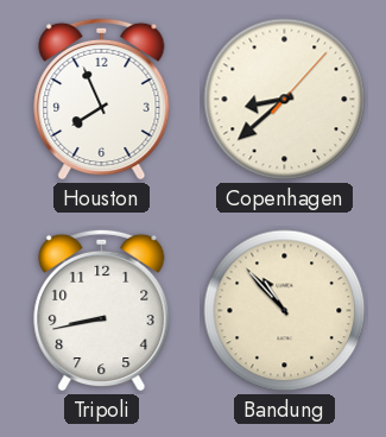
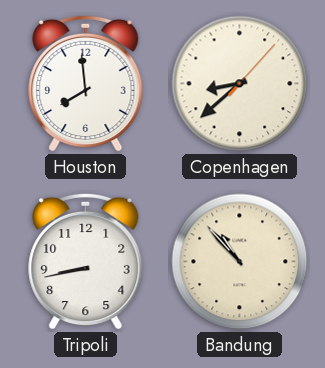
Houston: 7:56 -> 7:59 (86, 83)
